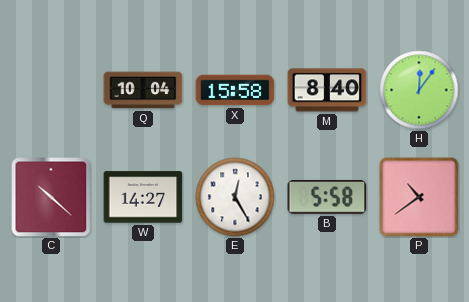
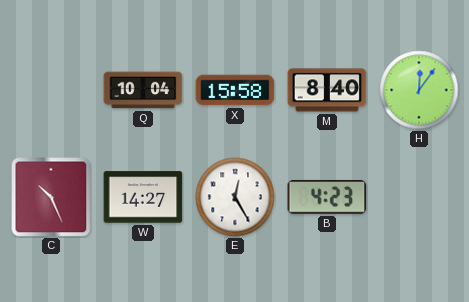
C: 10:22 -> 10:26 (51, 197)
B: 5:58 -> 4:23 (327, 197)
P: 10:39 -> none (419, 197)
